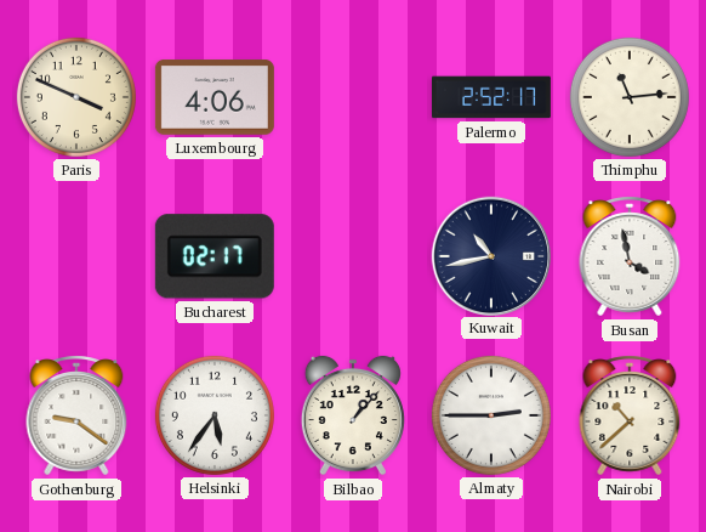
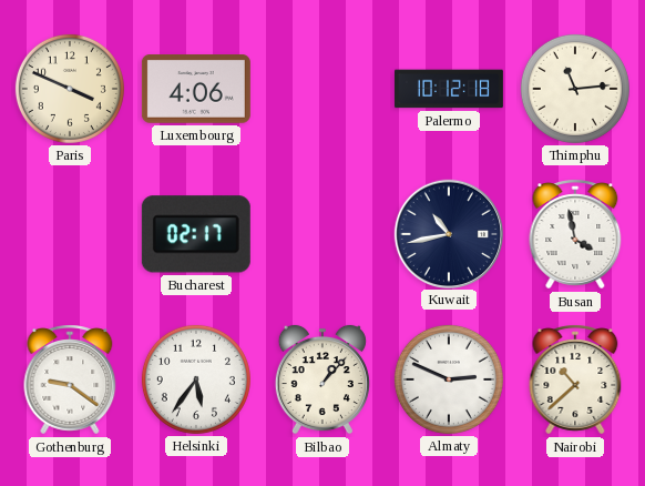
Palermo: 2:52 -> 10:12 (449, 89)
Almaty: 2:45 -> 2:49 (449, 379)
